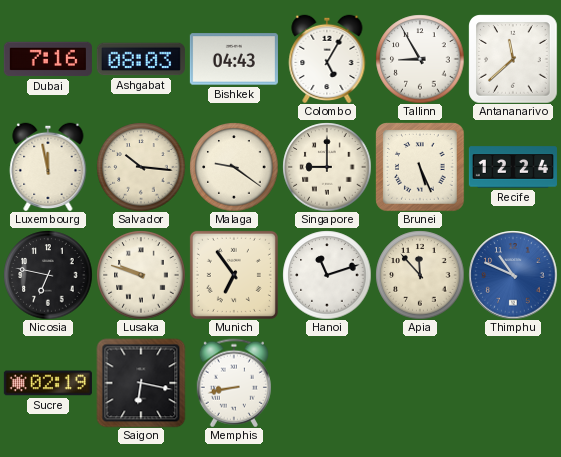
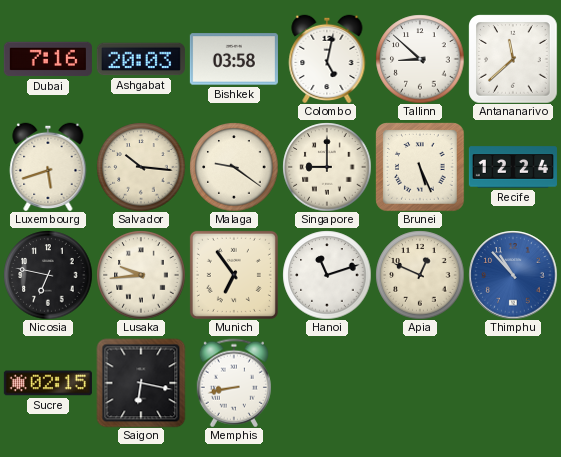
Ashgabat: 08:03 -> 20:03 (141, 59)
Bishkek: 04:43 -> 03:58 (234, 59)
Colombo: 5:05 -> 5:02 (327, 59)
Tallinn: 8:55 -> 8:52 (420, 59)
Luxembourg: 11:58 -> 5:42 (48, 167)
Lusaka: 9:48 -> 9:44 (141, 275)
Apia: 11:53 -> 12:49 (420, 275)
Thimphu: 10:49 -> 10:53 (513, 275)
Sucre: 02:19 -> 02:15 (48, 383)
